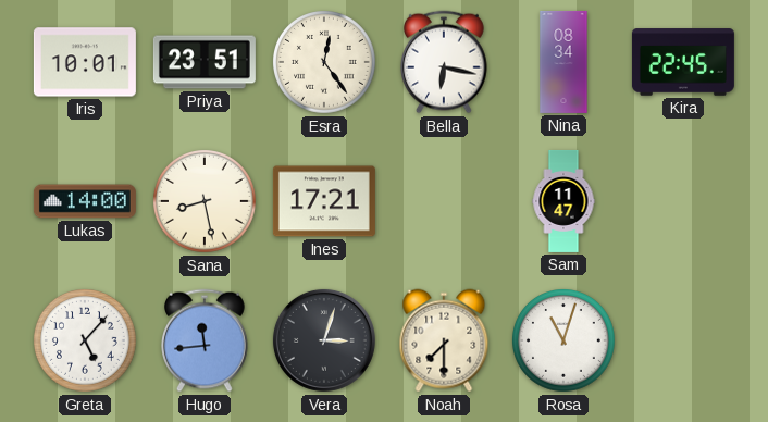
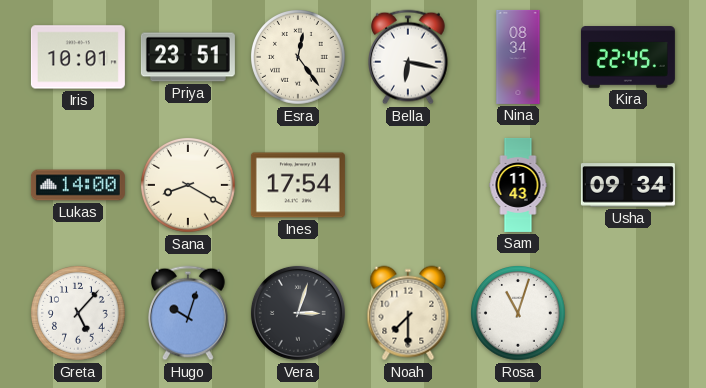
Sana: 8:28 -> 8:20 (189, 186)
Ines: 17:21 -> 17:54 (298, 185)
Sam: 11:47 -> 11:43 (518, 185)
Usha: none -> 09:34 (628, 185)
Hugo: 11:44 -> 10:03 (189, 313)
